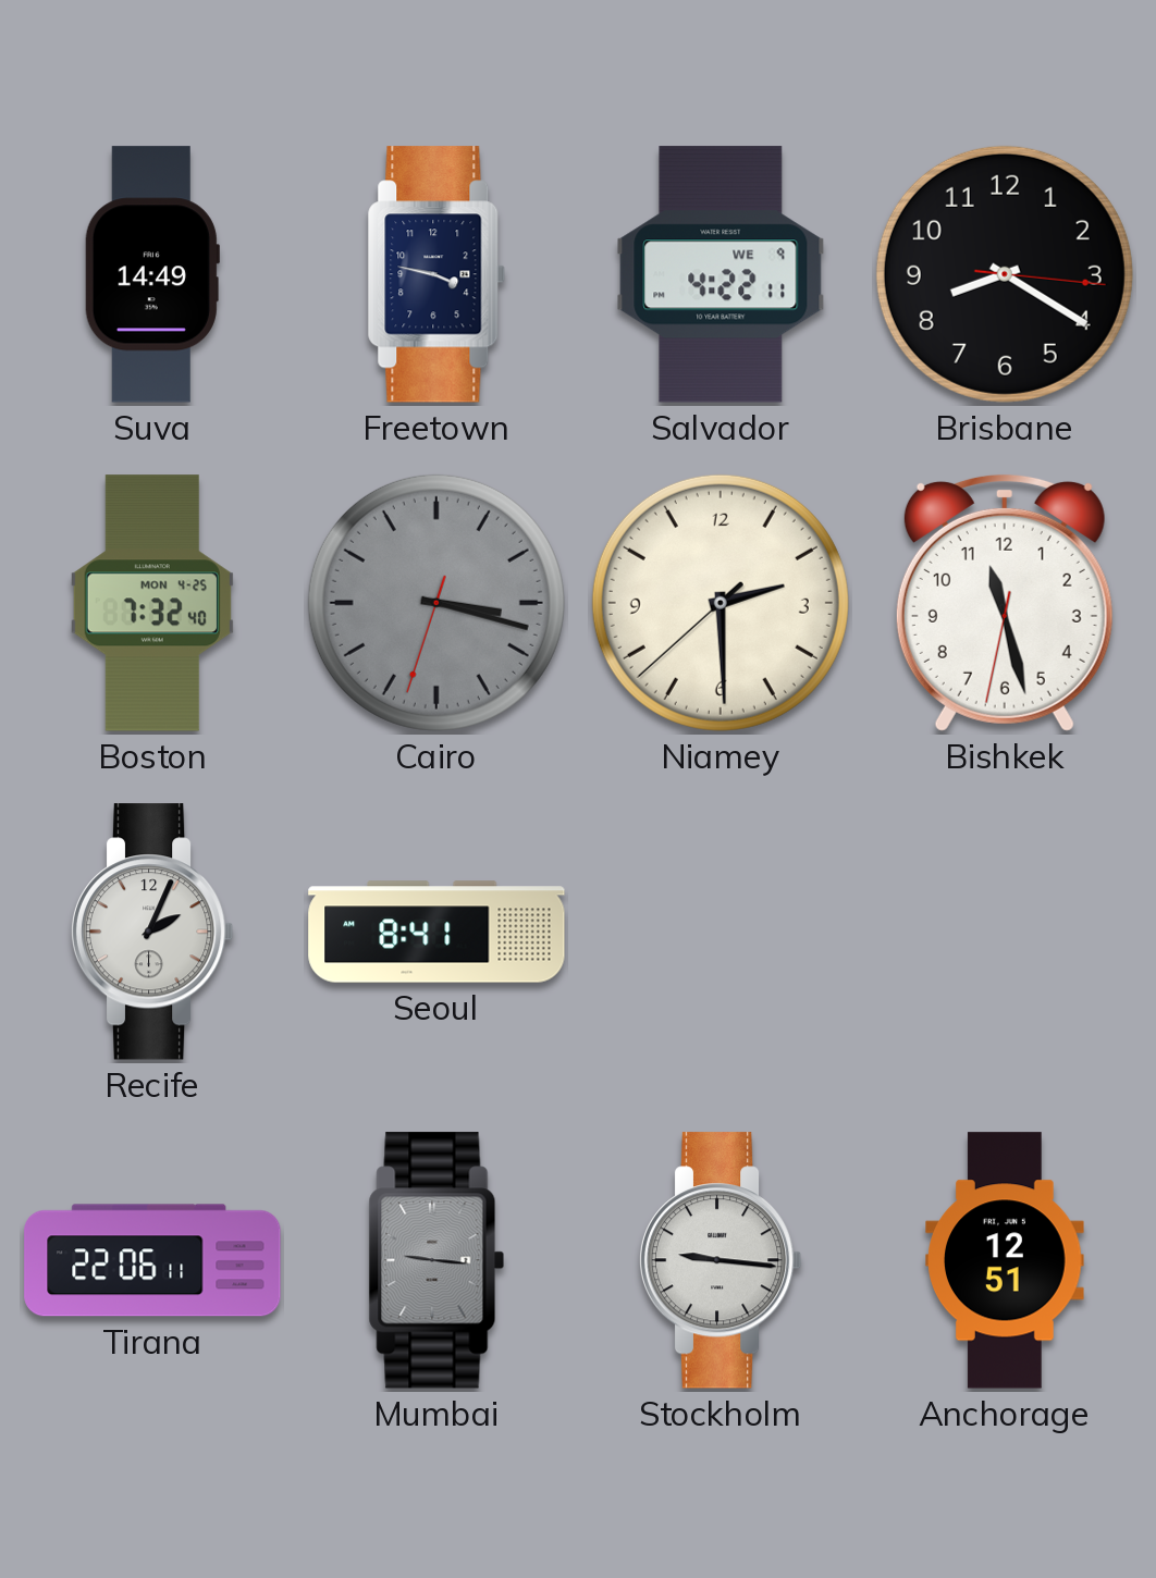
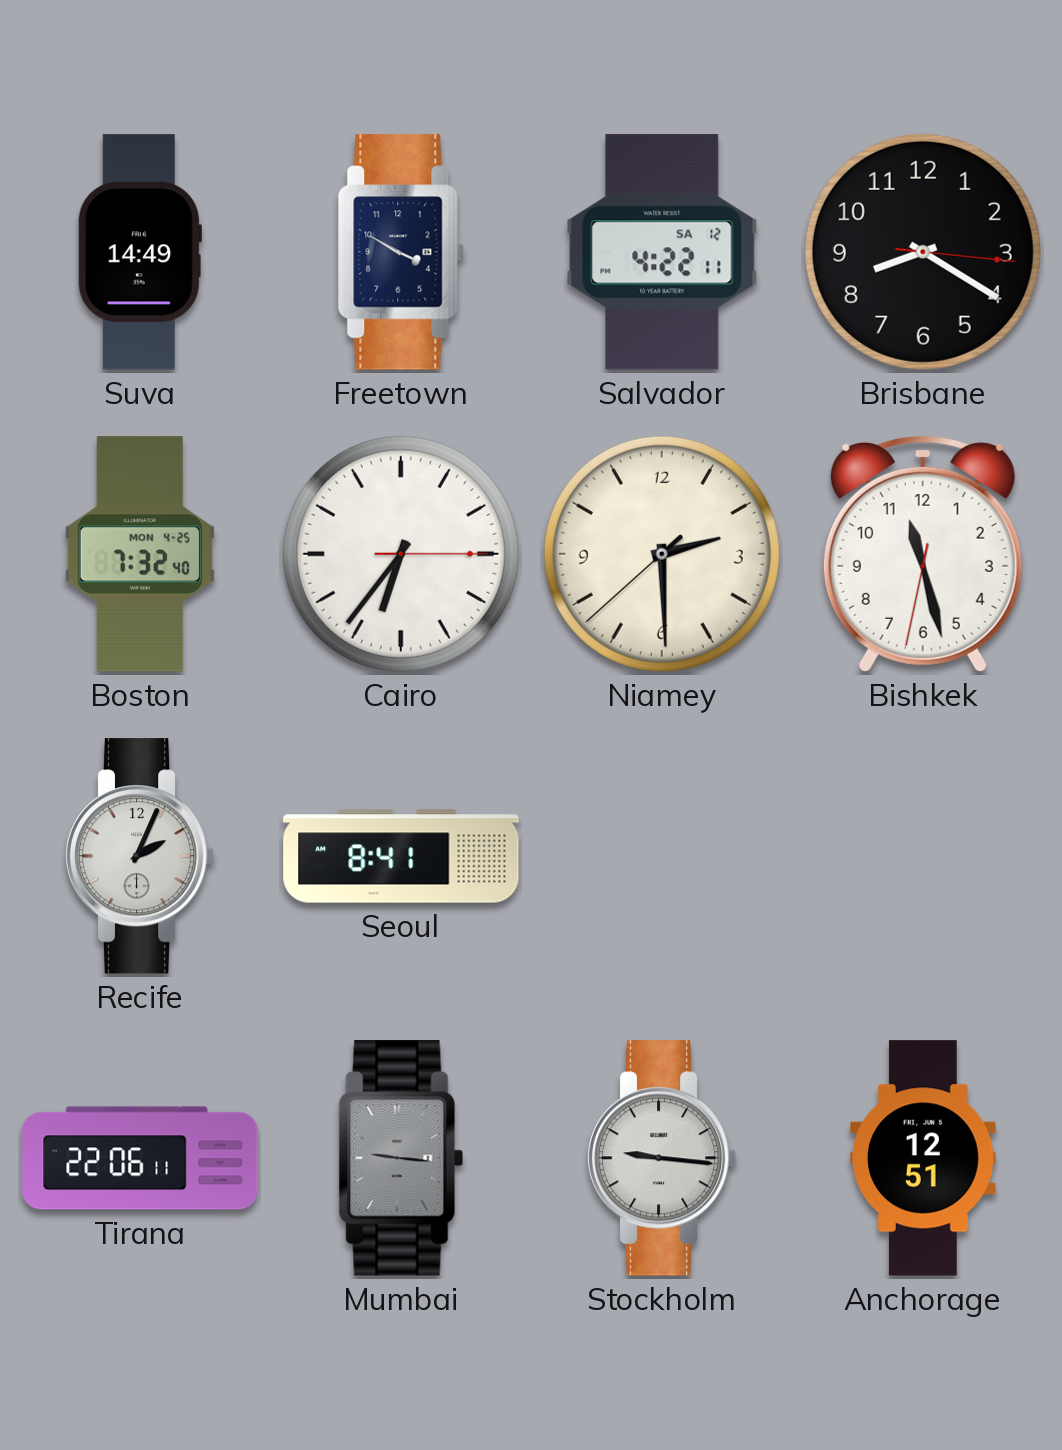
Freetown: 3:47 -> 3:50 (401, 252)
Salvador date: WE 9 -> SA 12 (662, 252)
Cairo: 3:17 -> 6:36 (401, 554)
Cairo dial: grey -> white (401, 554)
